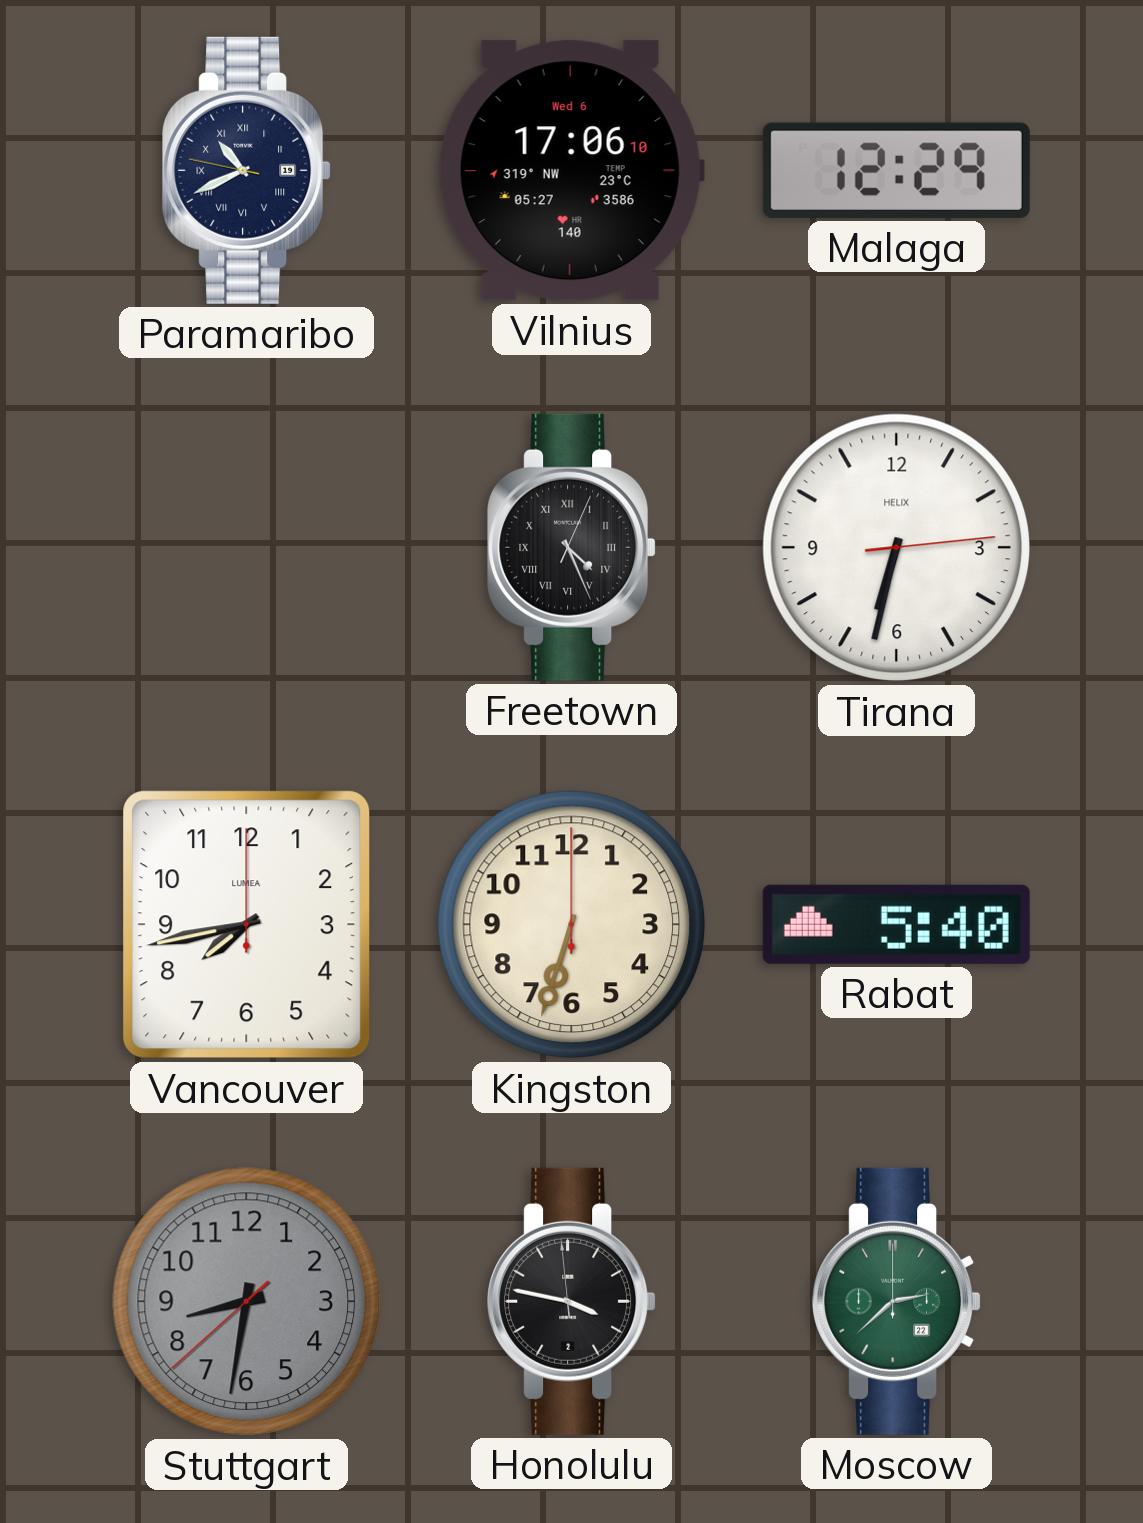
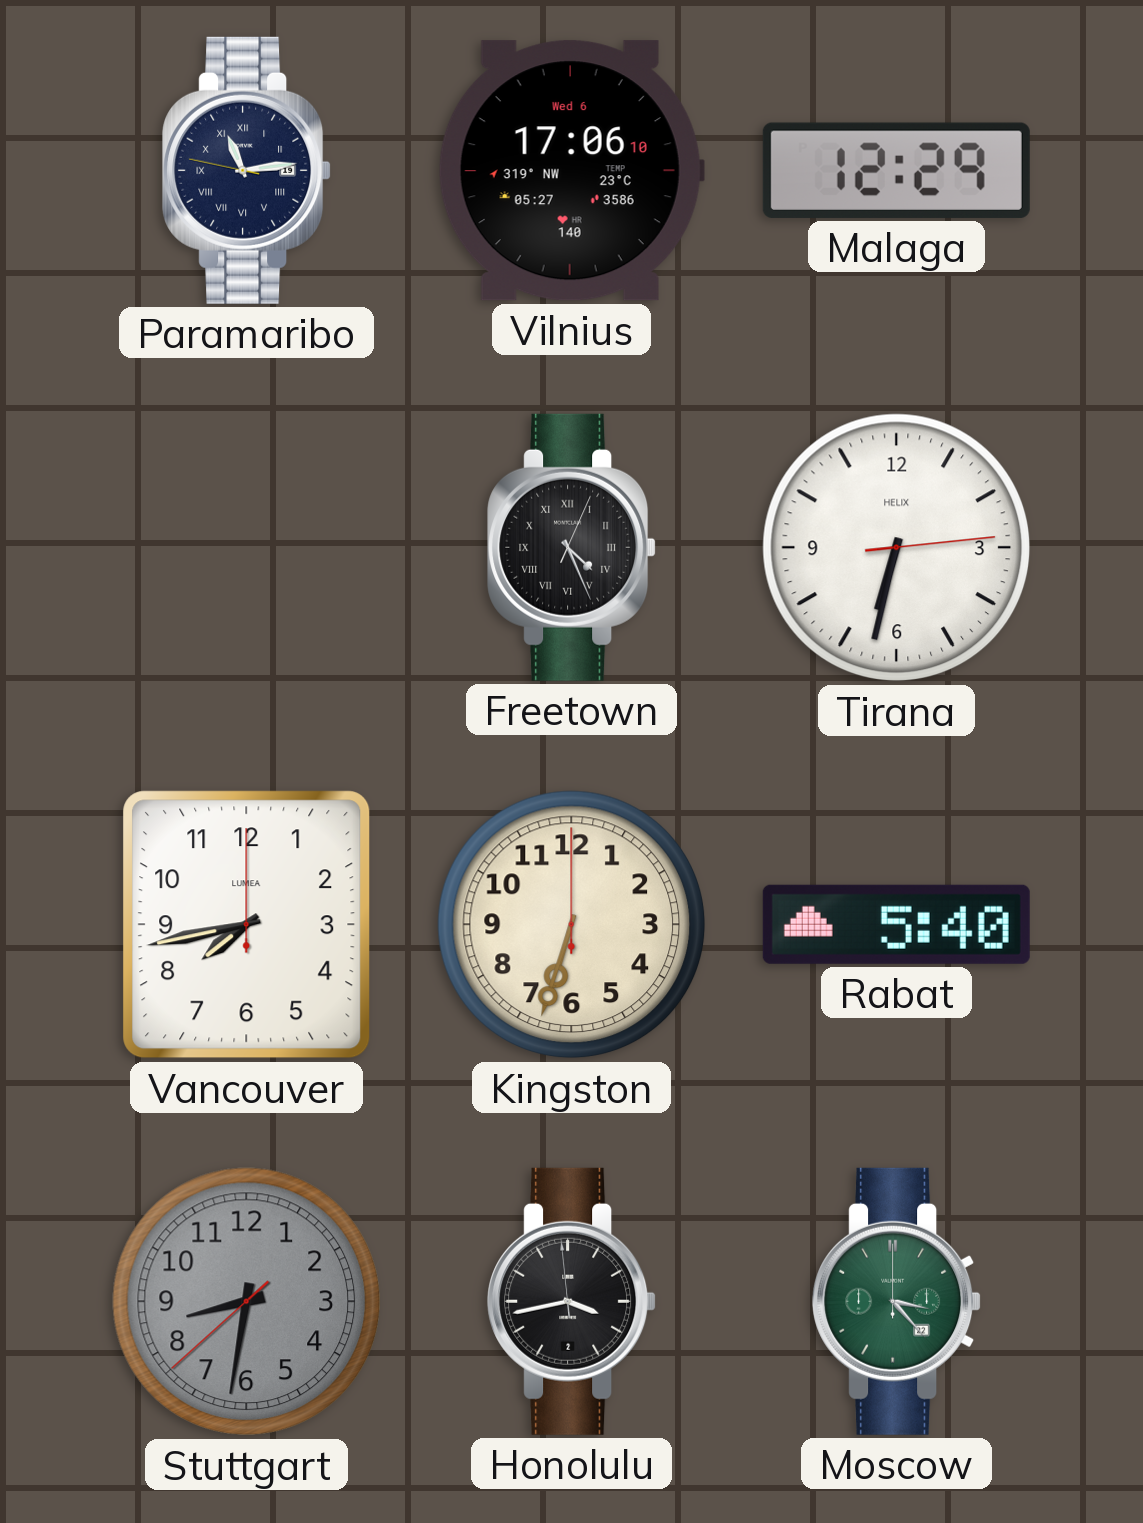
Paramaribo: 10:40 -> 11:13 (247, 170)
Honolulu: 3:46 -> 3:42 (572, 1301)
Moscow: 2:38 -> 3:23 (897, 1301)
